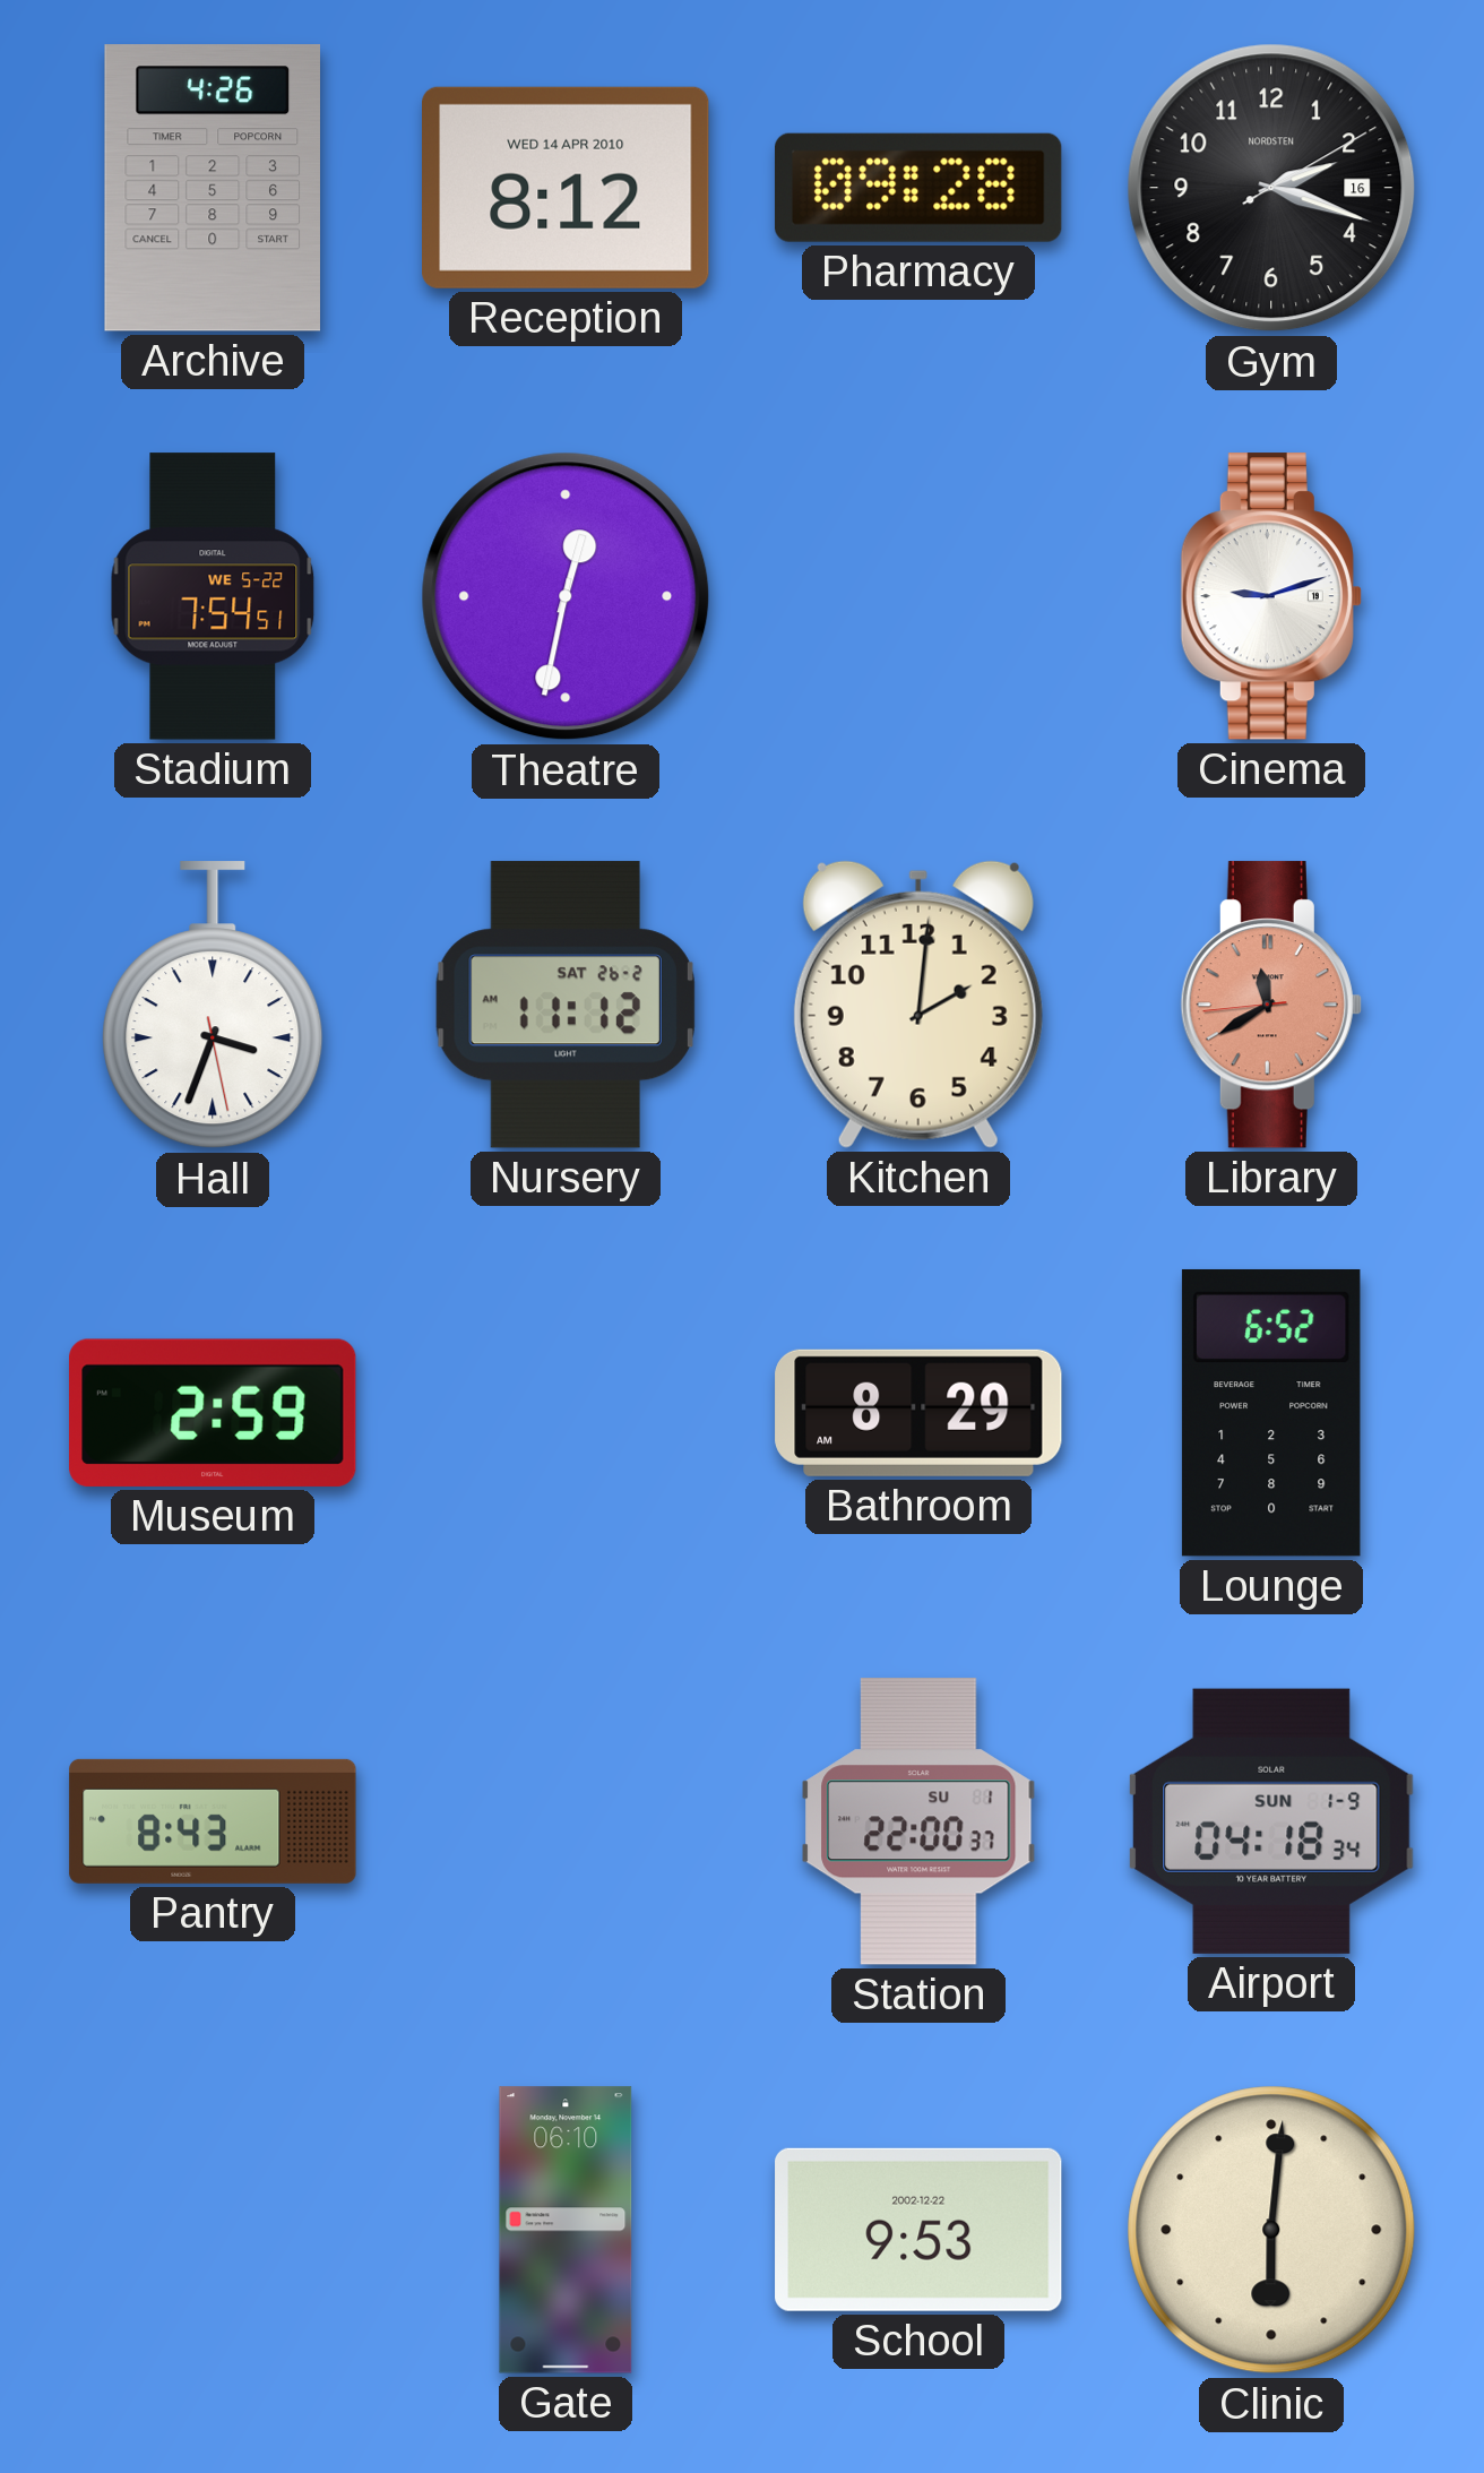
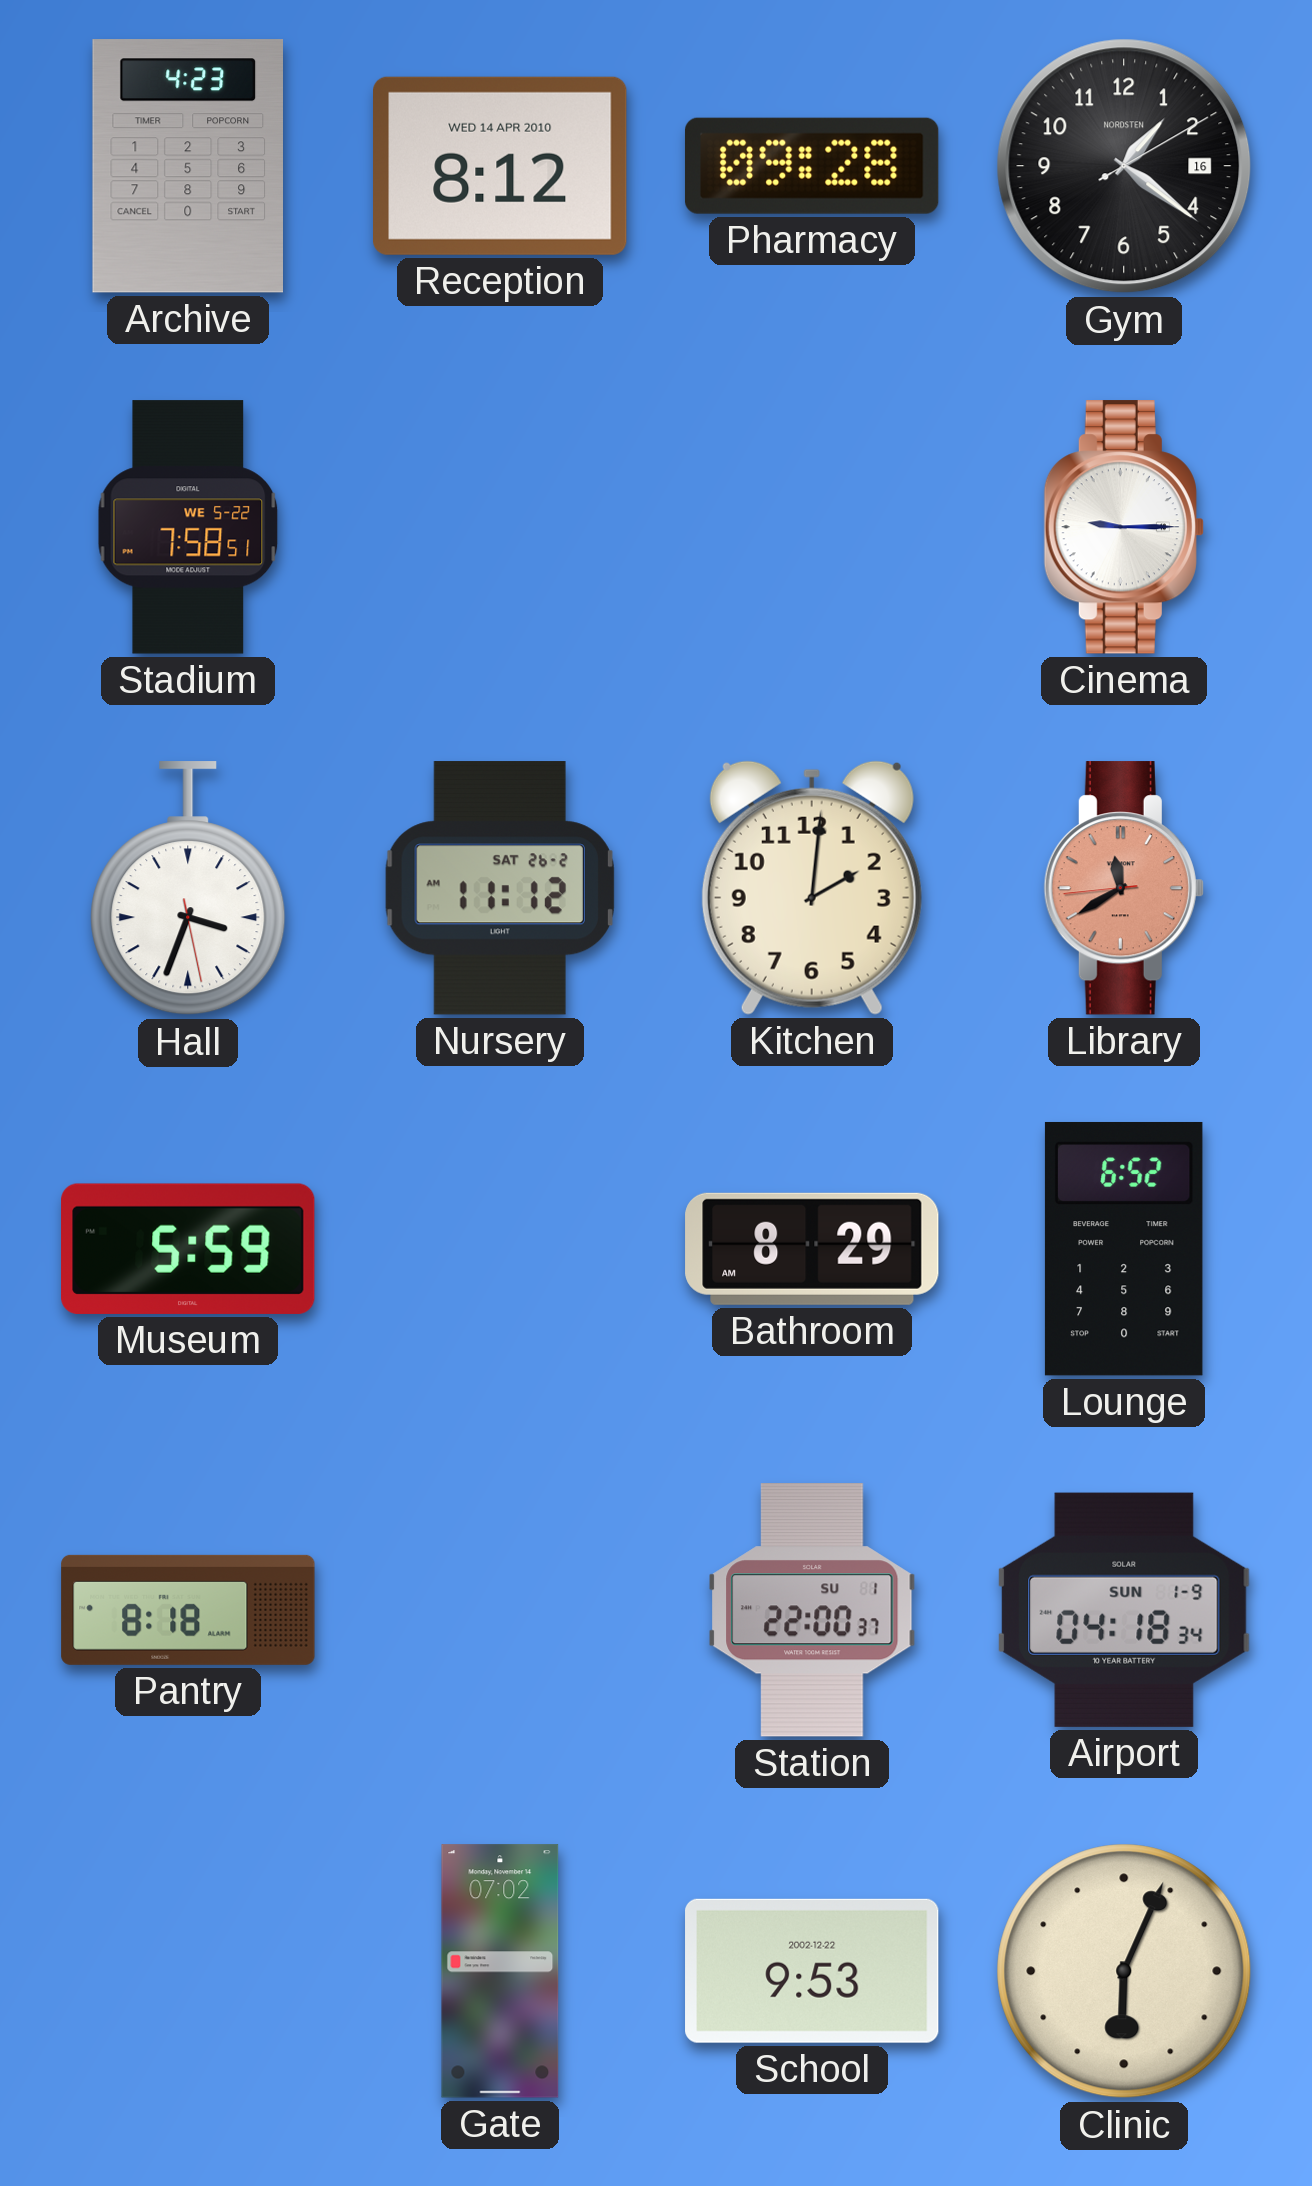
Archive: 4:26 -> 4:23 (187, 166)
Gym: 2:18 -> 1:21 (1124, 166)
Stadium: 7:54 -> 7:58 (188, 527)
Theatre: 12:32 -> none (566, 596)
Cinema: 9:12 -> 9:15 (1124, 527)
Museum: 2:59 -> 5:59 (188, 1249)
Pantry: 8:43 -> 8:18 (188, 1610)
Gate: 06:10 -> 07:02 (500, 1971)
Clinic: 6:01 -> 6:04 (1124, 1971)
